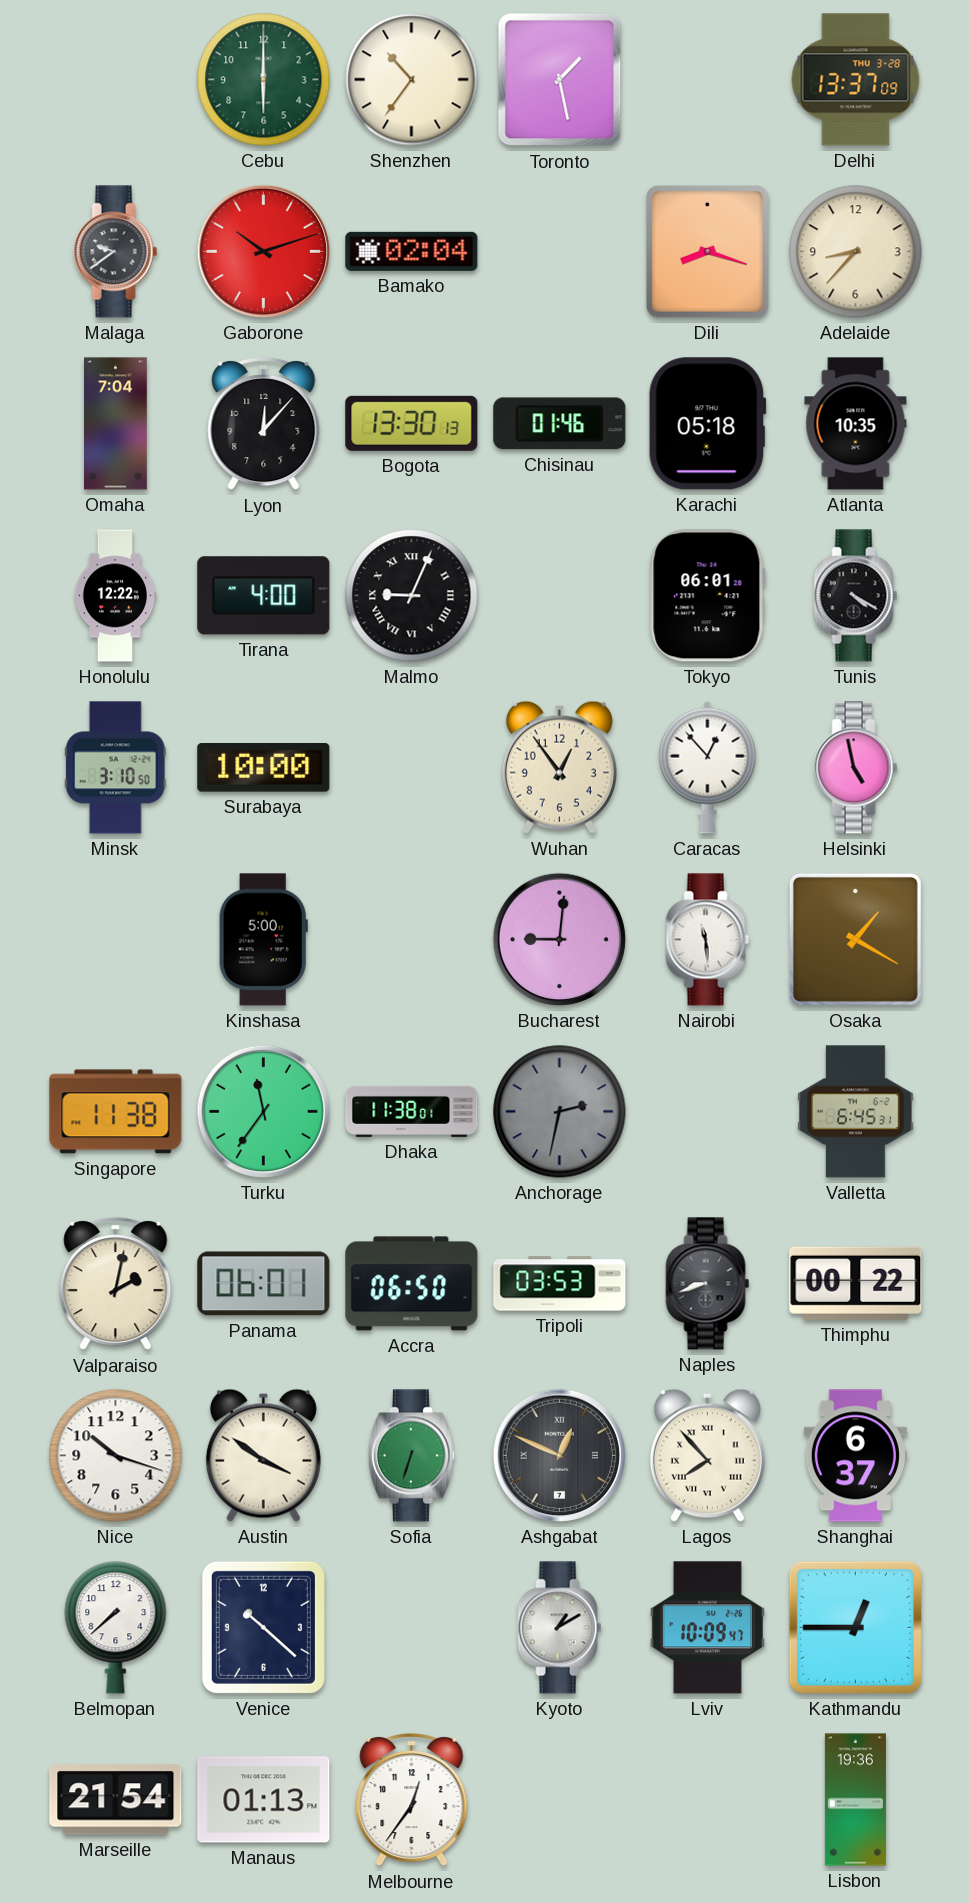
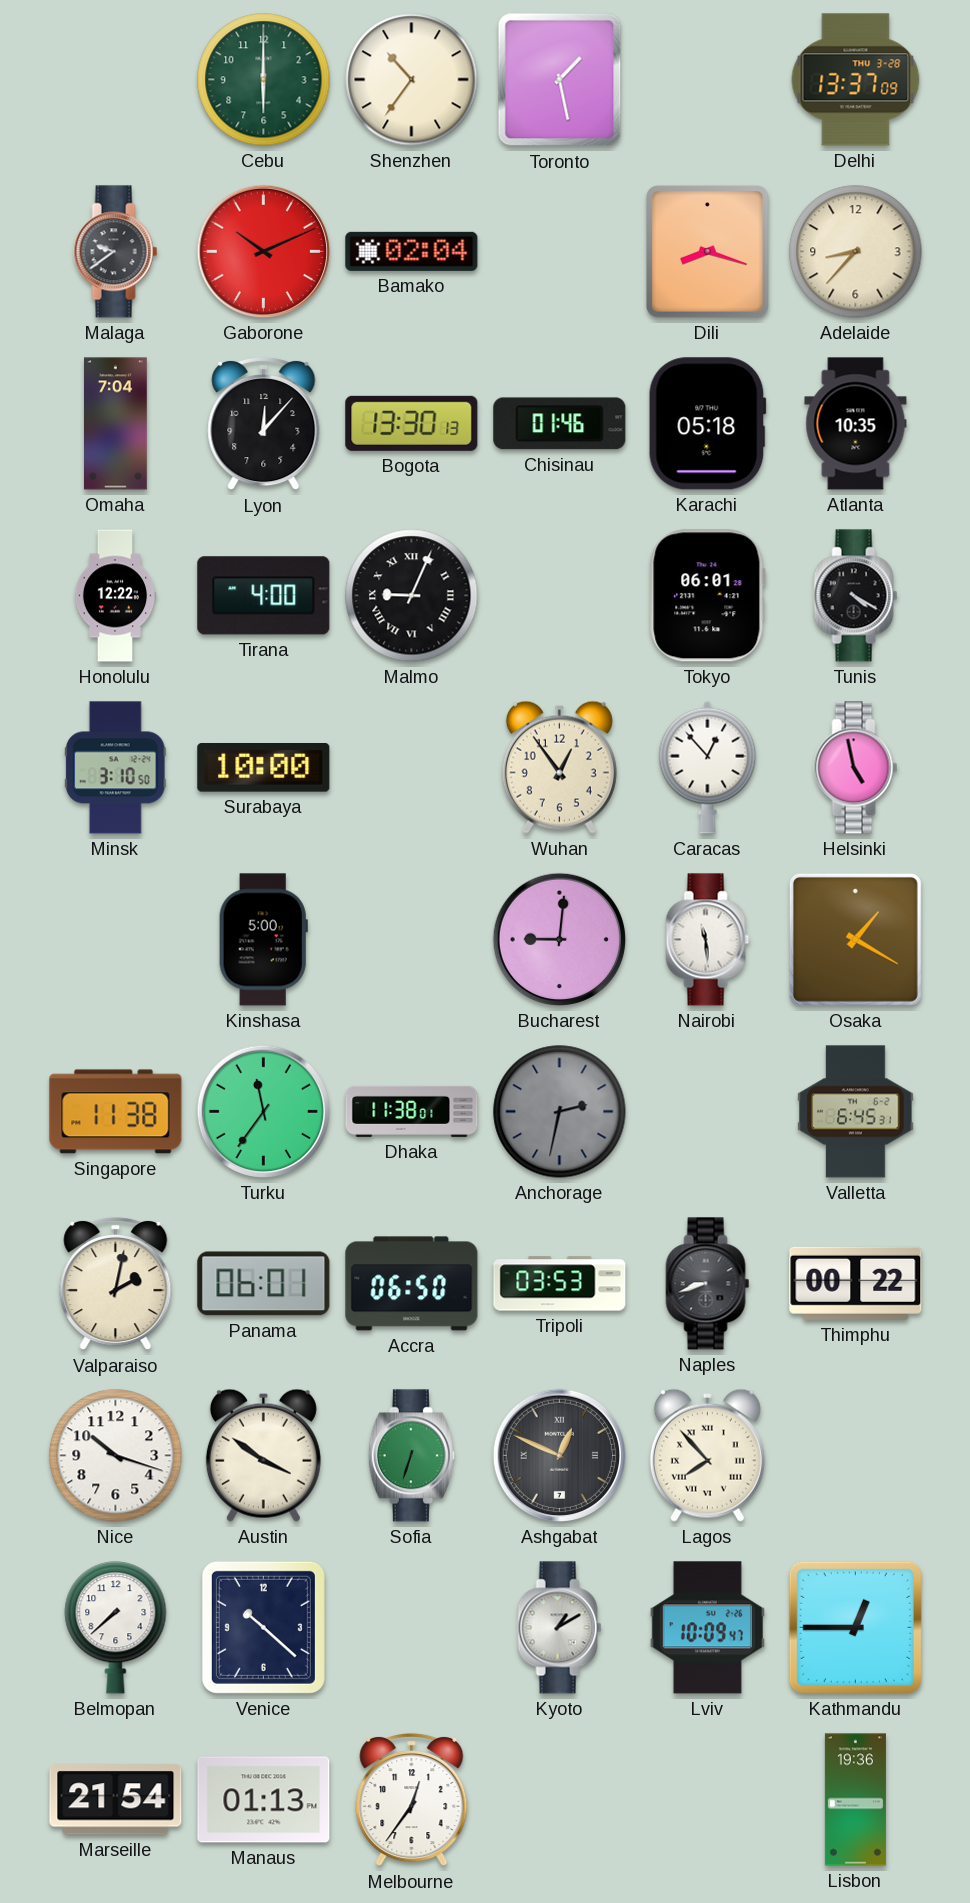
Gaborone: 10:12 -> 10:11 (263, 251)
Shanghai: 6:37 -> none (855, 1456)
